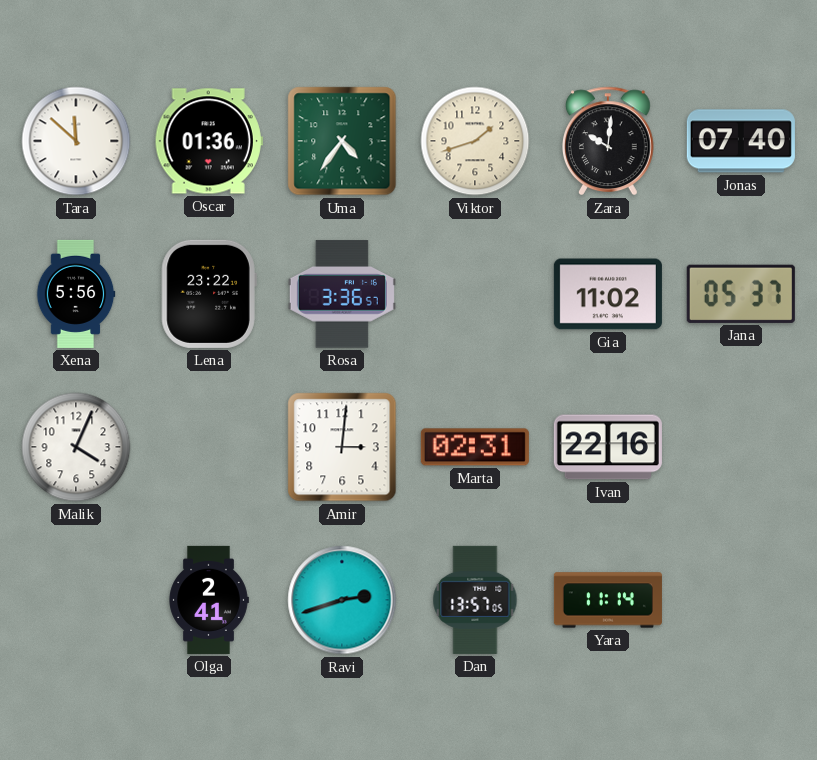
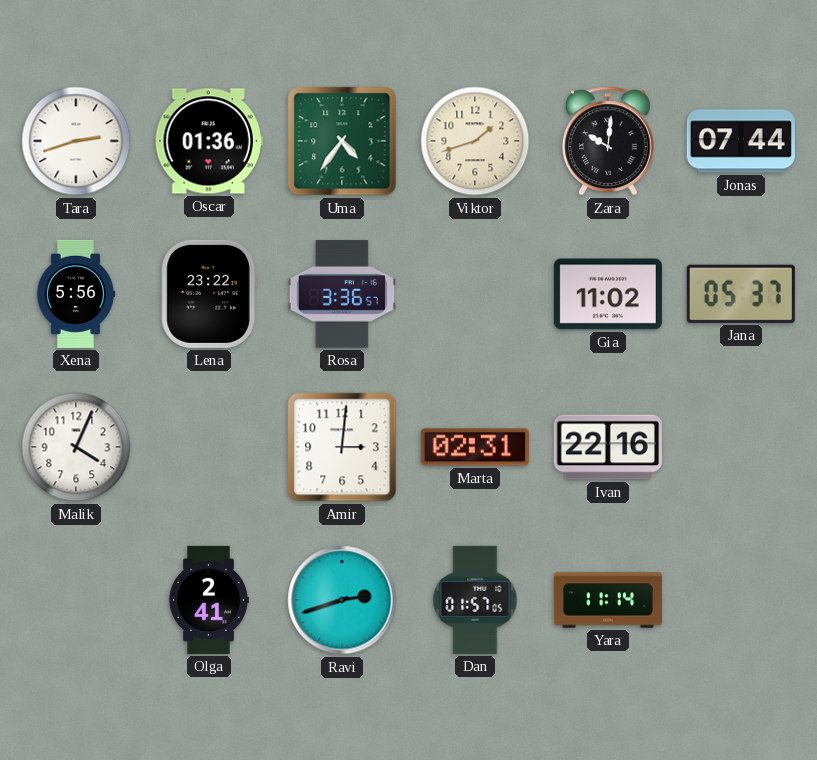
Tara: 11:52 -> 2:42 (76, 141)
Jonas: 07:40 -> 07:44 (741, 141)
Dan: 13:57 -> 01:57 (475, 600)
